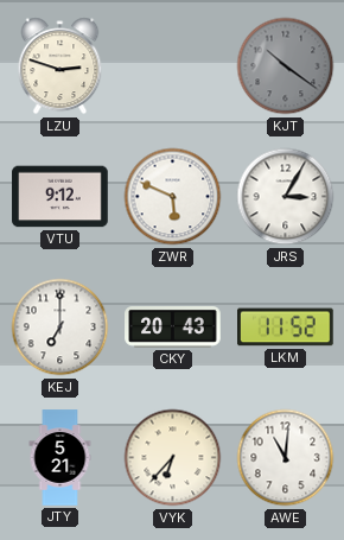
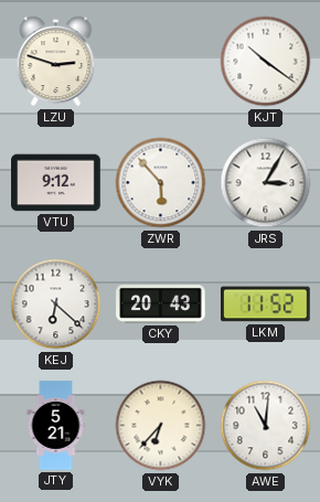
KJT dial: grey -> white (266, 62)
ZWR: 5:49 -> 5:53 (161, 183)
KEJ: 7:00 -> 6:22 (56, 305)
